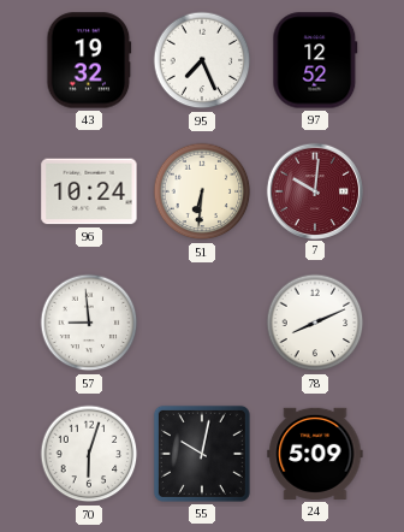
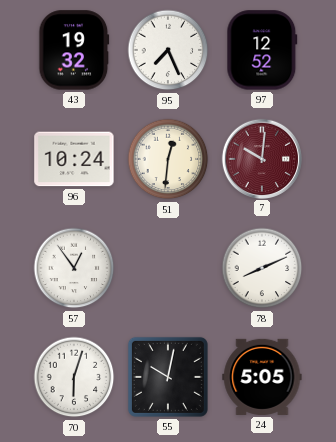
51: 6:31 -> 12:31 (168, 159)
57: 8:59 -> 12:54 (74, 268)
24: 5:09 -> 5:05 (262, 377)
